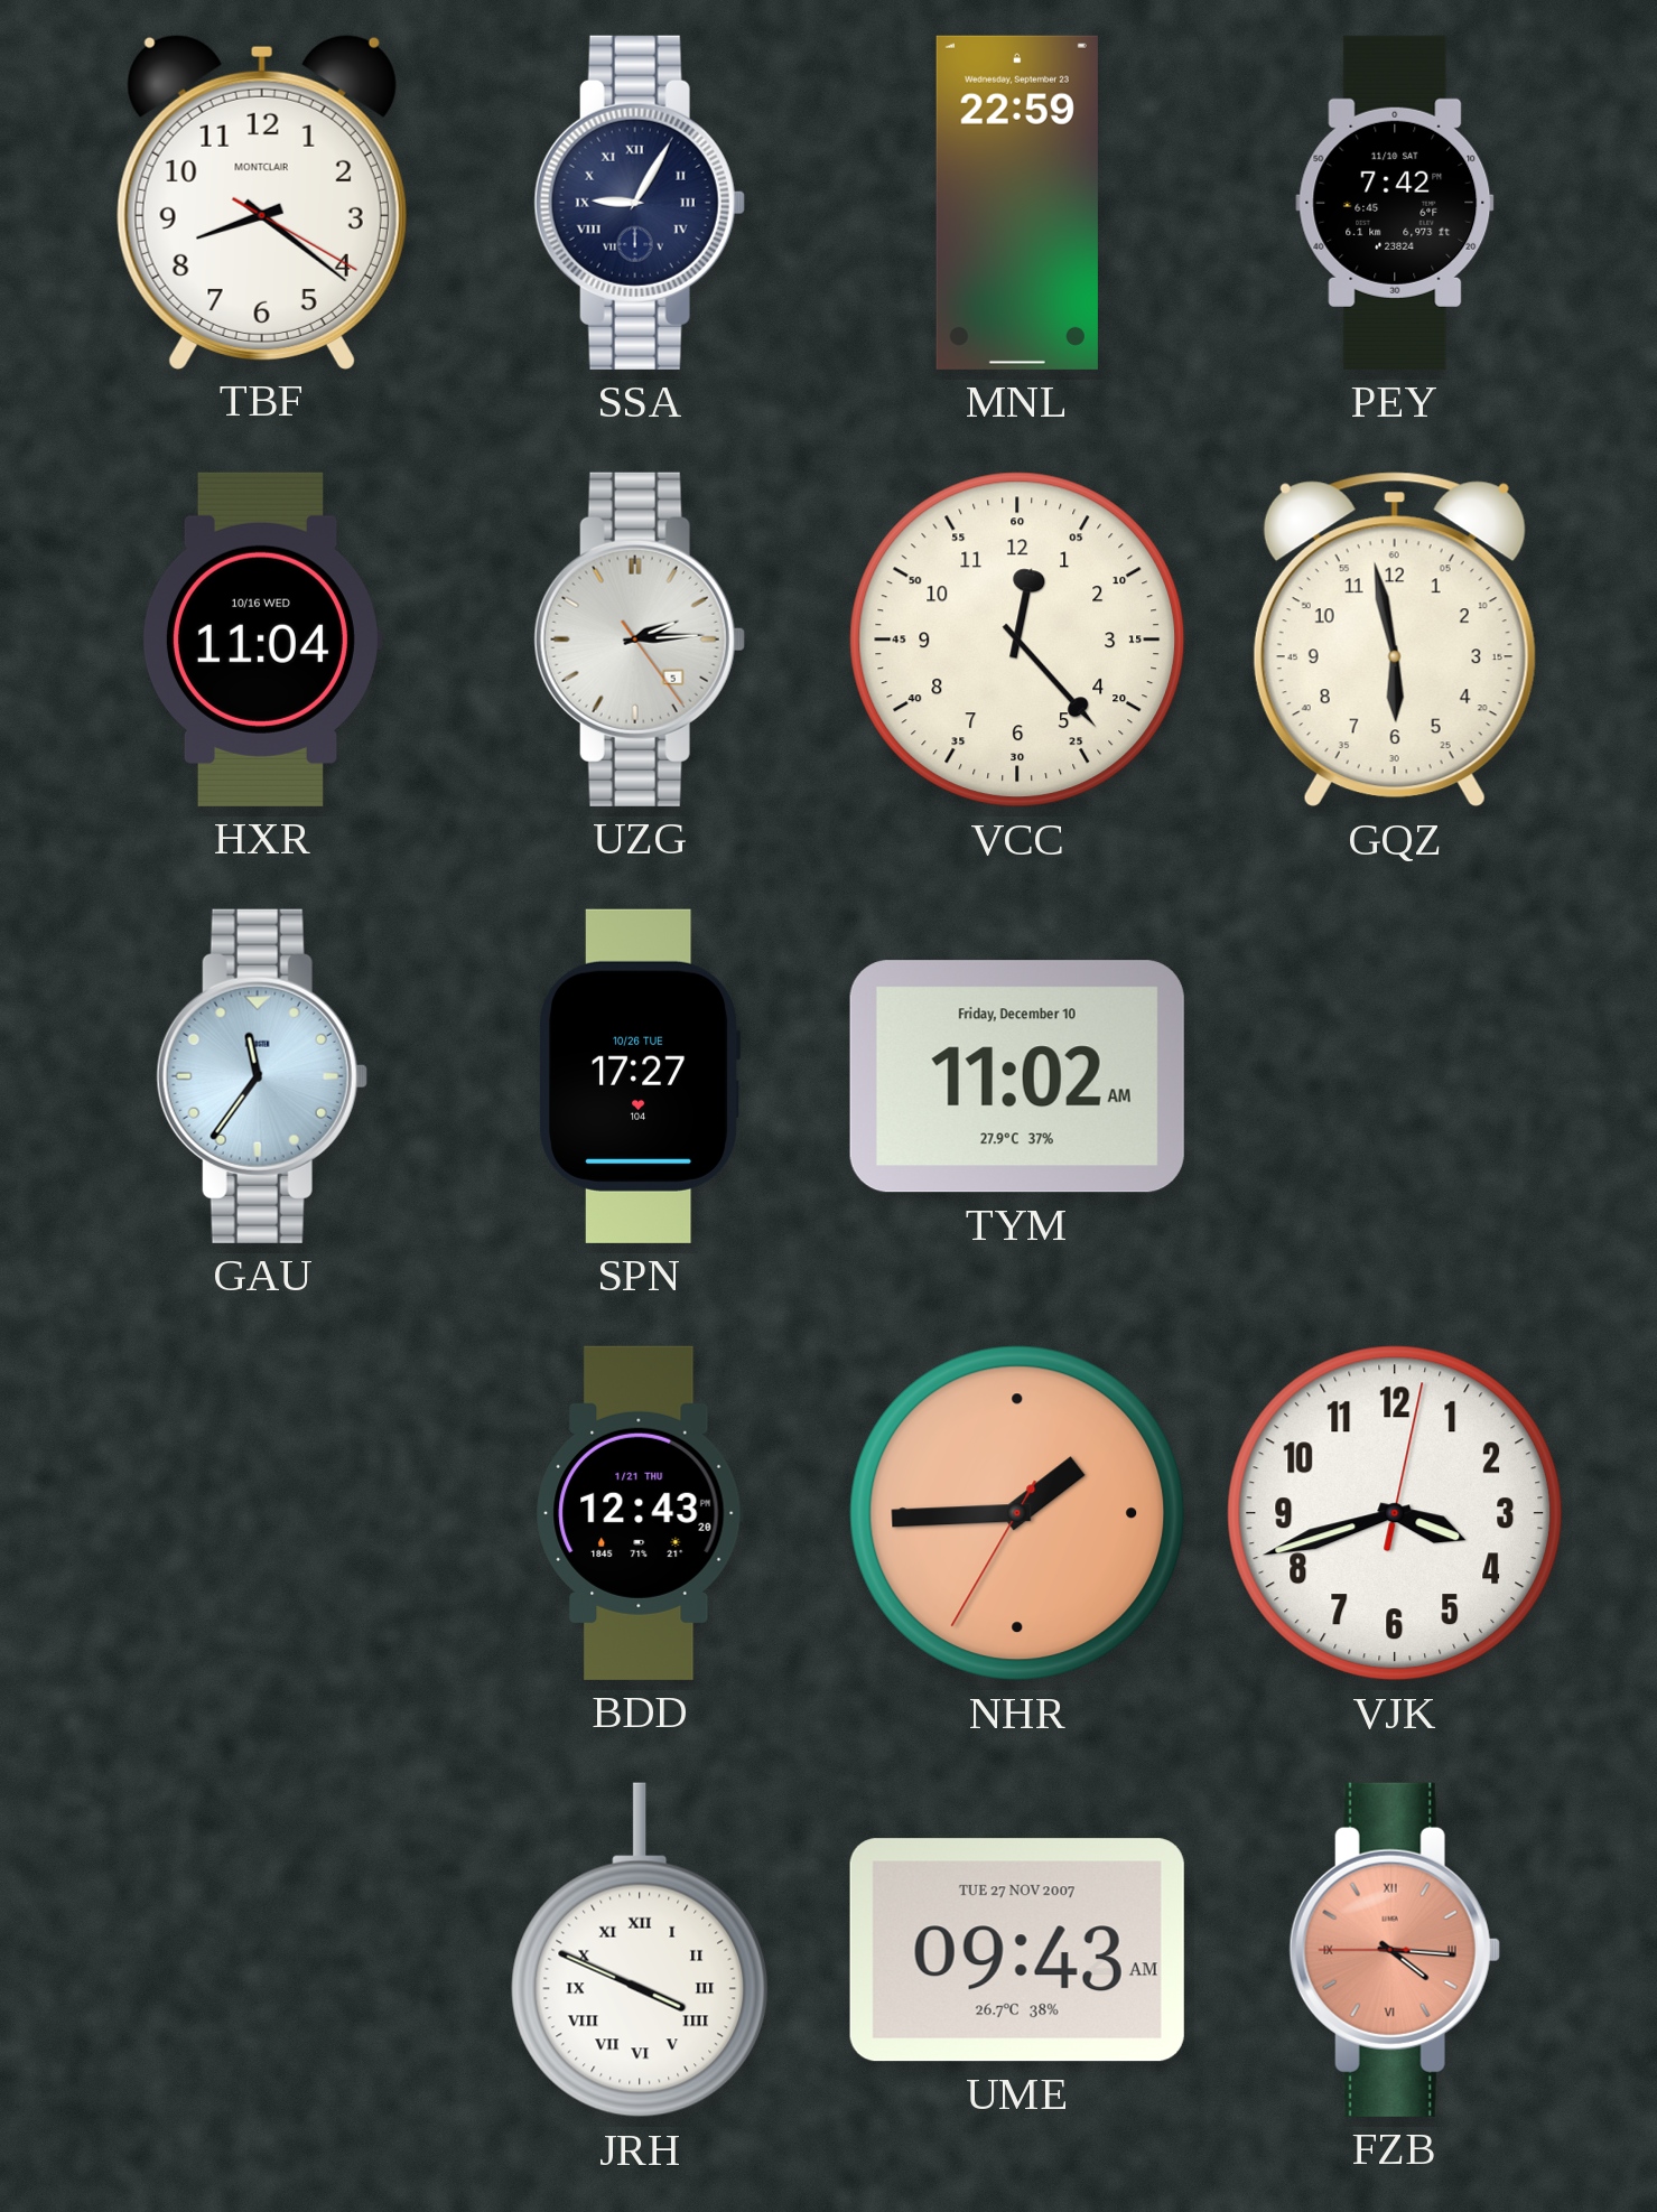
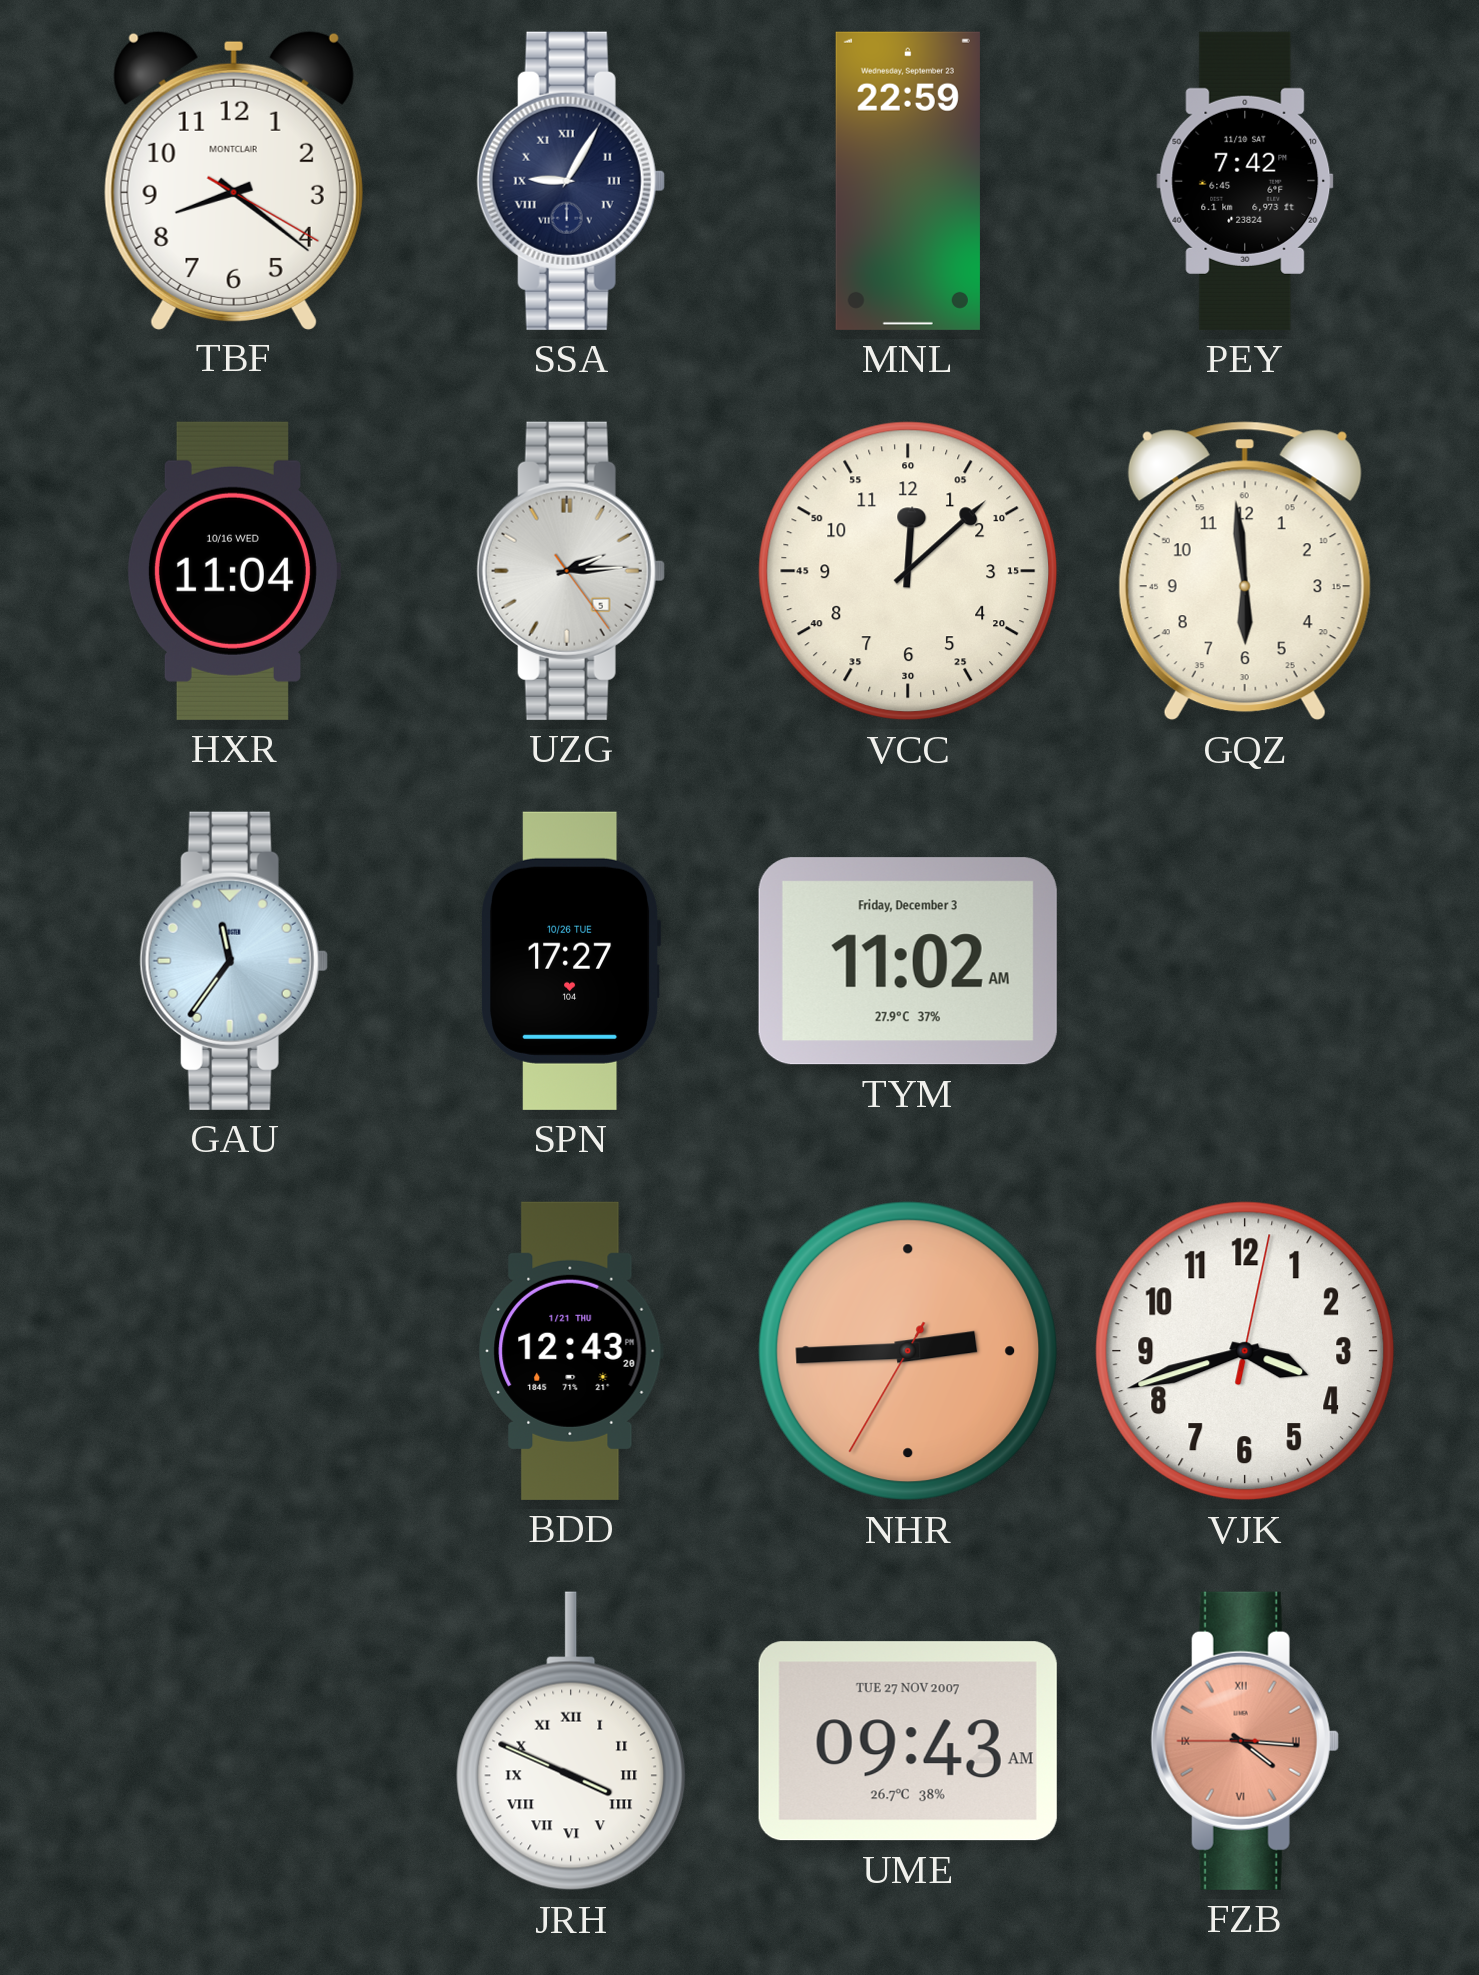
VCC: 12:23 -> 12:08 (908, 571)
GQZ: 5:58 -> 5:59 (1245, 571)
TYM date: Friday, December 10 -> Friday, December 3 (908, 961)
NHR: 1:44 -> 2:44 (908, 1351)
